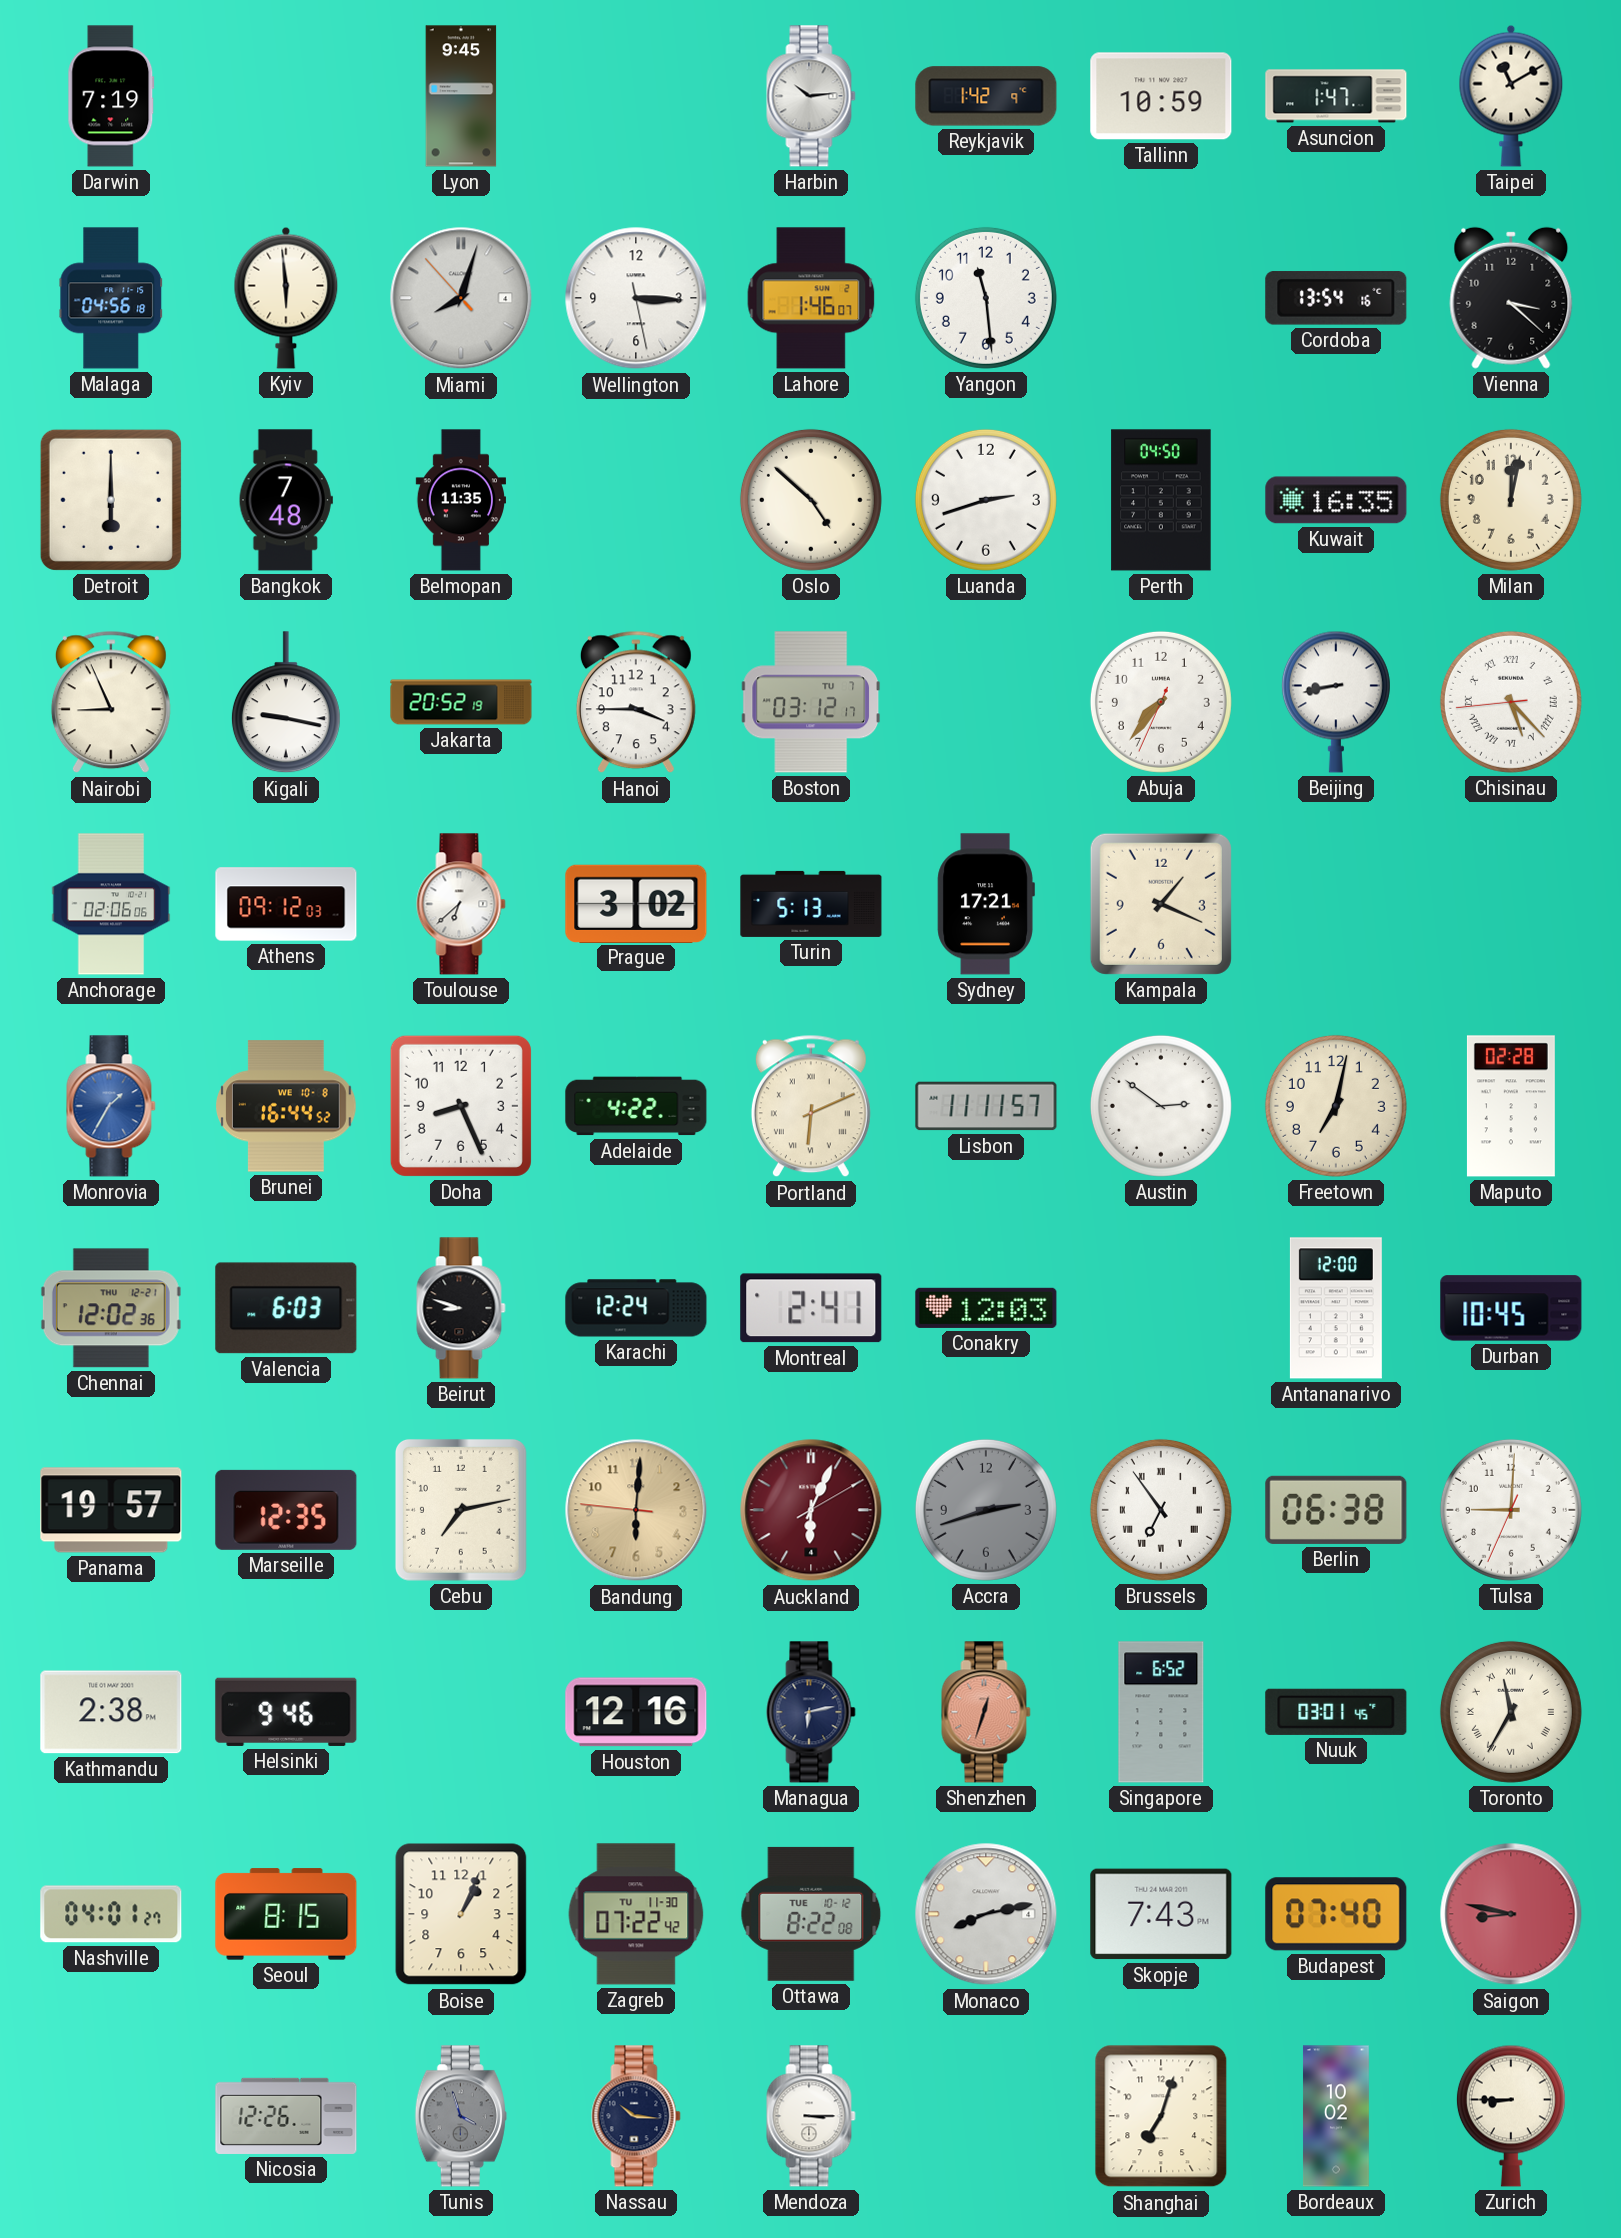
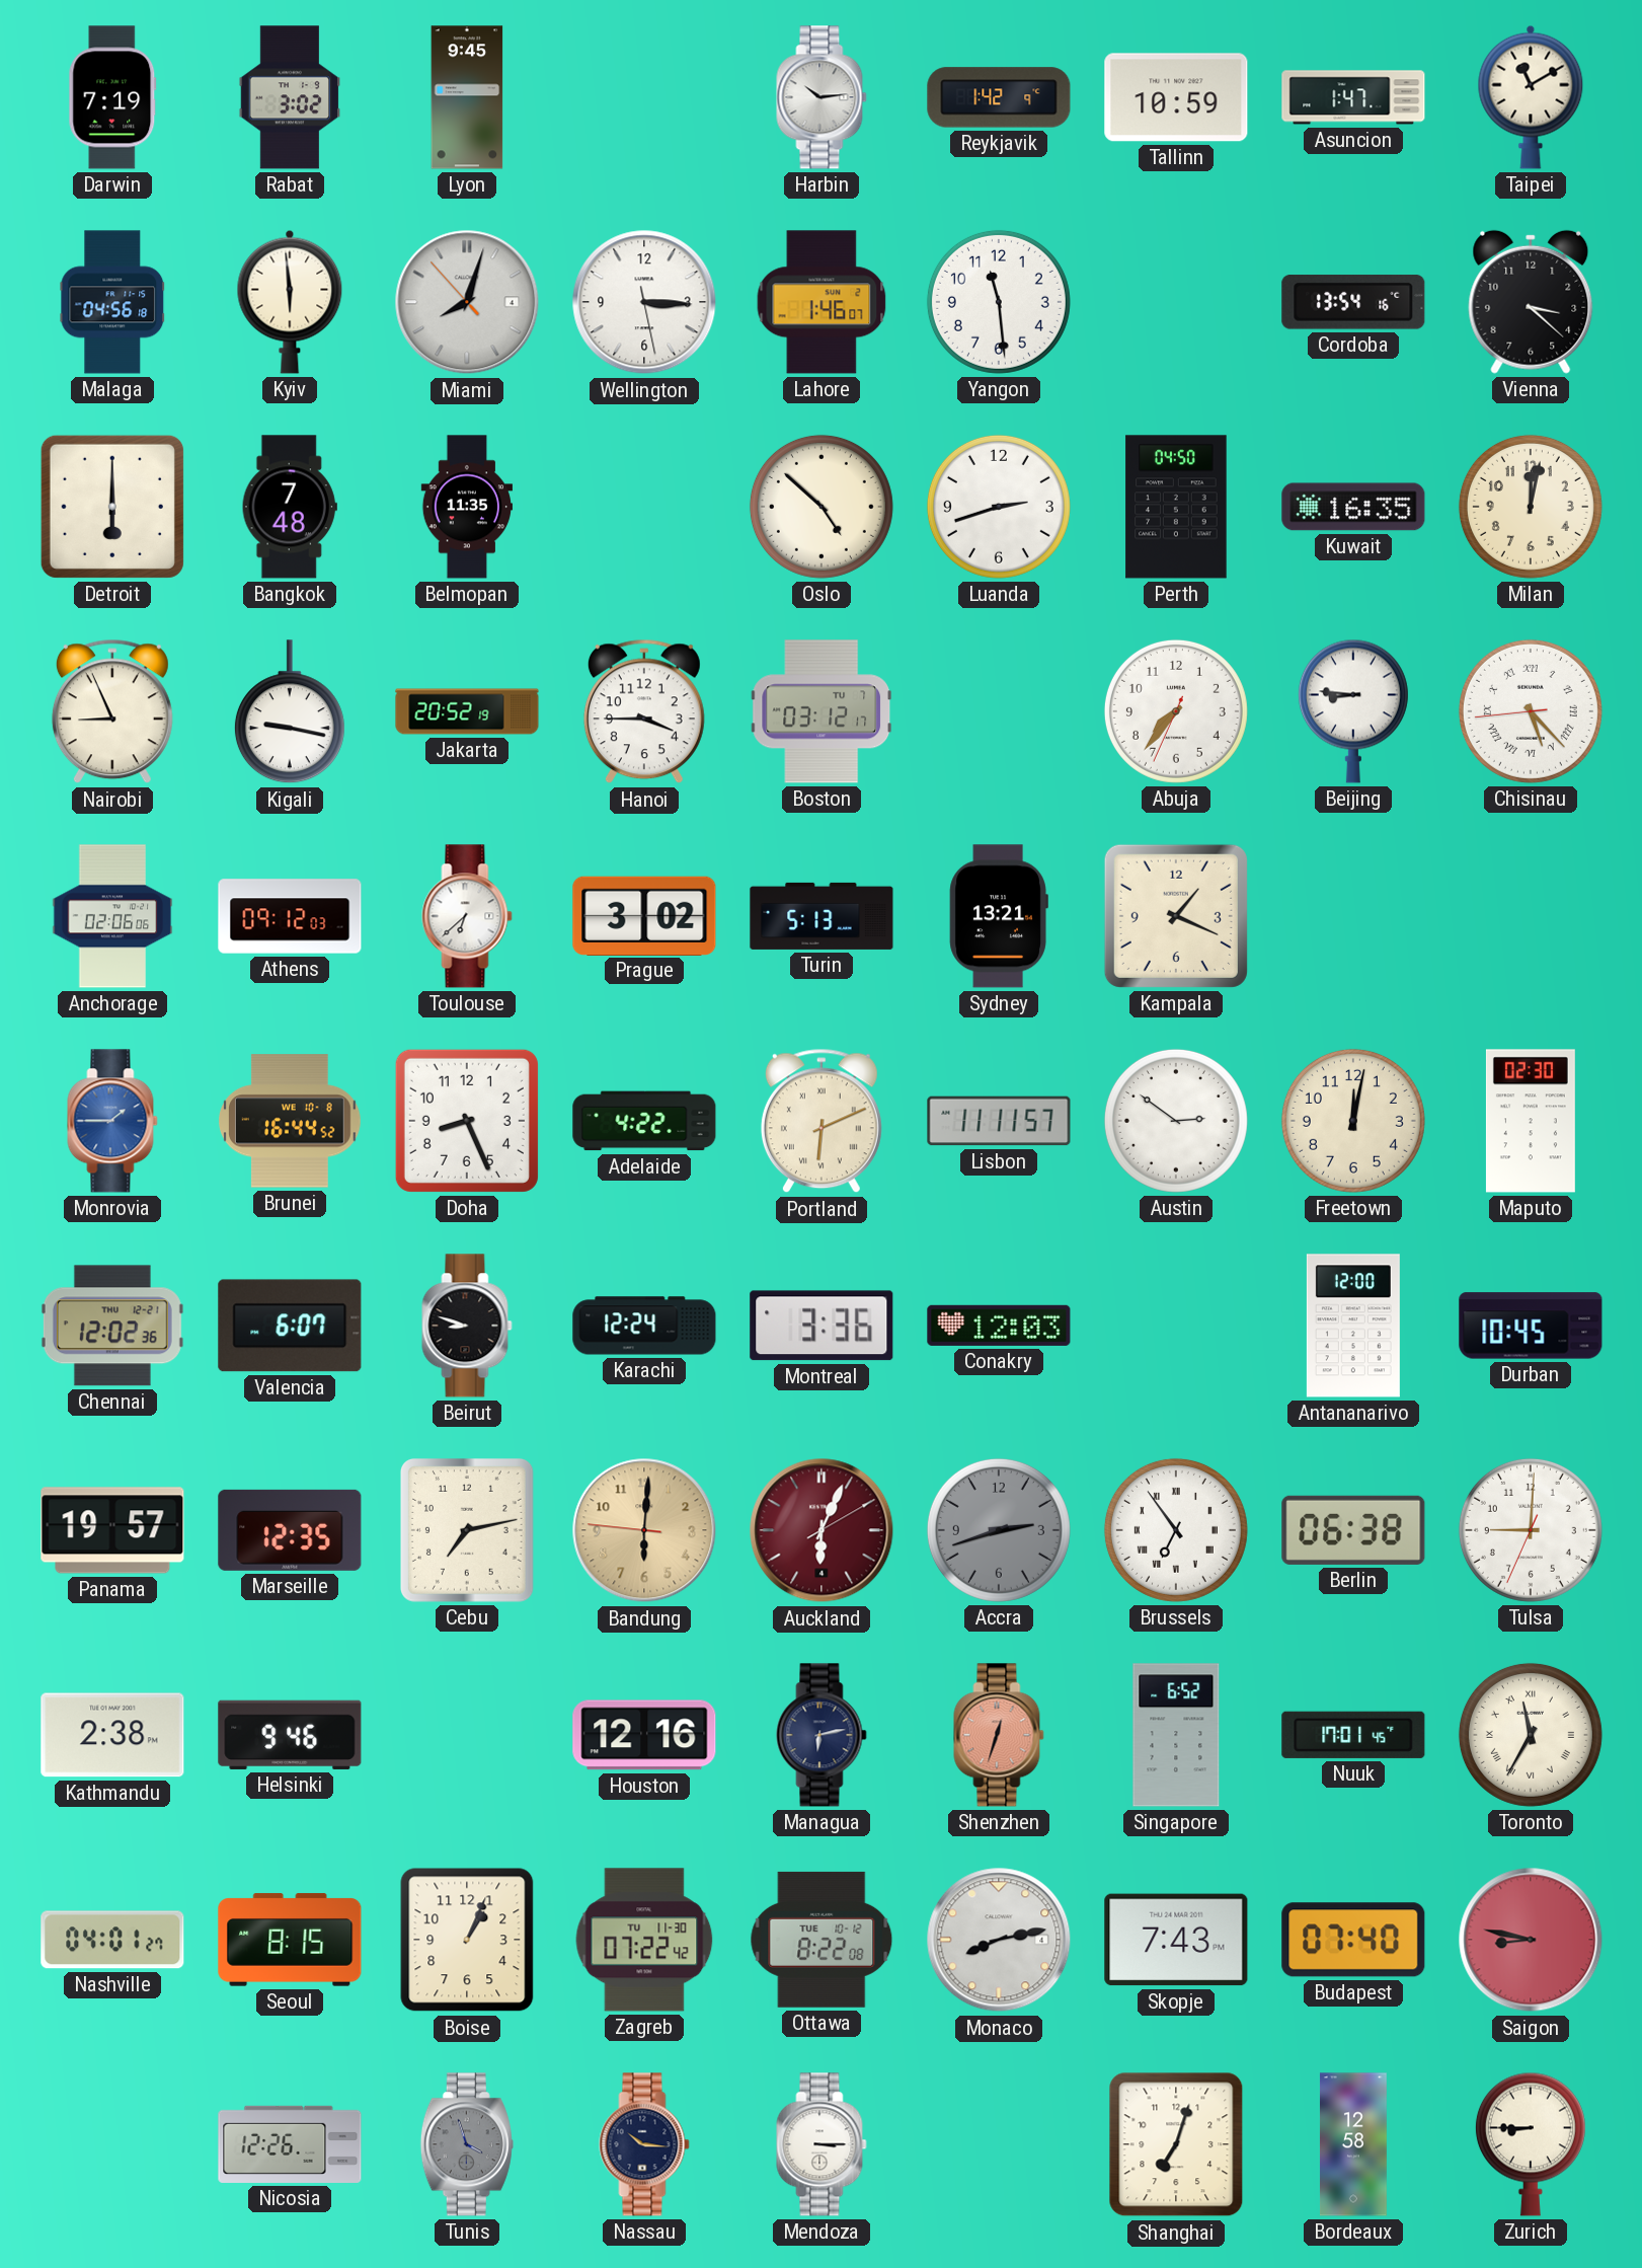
Rabat: none -> 3:02 (290, 97)
Beijing: 8:43 -> 8:46 (1353, 711)
Sydney: 17:21 -> 13:21 (999, 916)
Monrovia: 1:35 -> 1:45 (112, 1121)
Freetown: 7:02 -> 12:02 (1353, 1121)
Maputo: 02:28 -> 02:30 (1531, 1121)
Valencia: 6:03 -> 6:07 (290, 1326)
Montreal: 2:41 -> 3:36 (822, 1326)
Nuuk: 03:01 -> 17:01 (1353, 1735)
Bordeaux: 10:02 -> 12:58 (1353, 2144)
